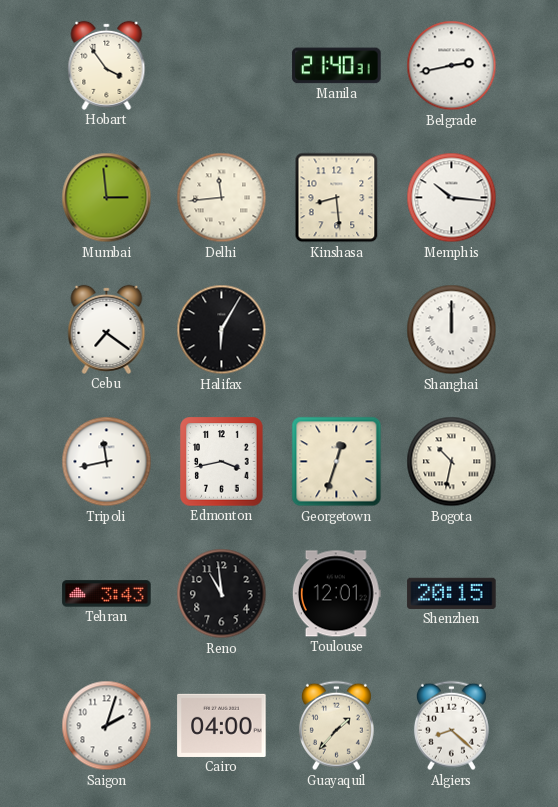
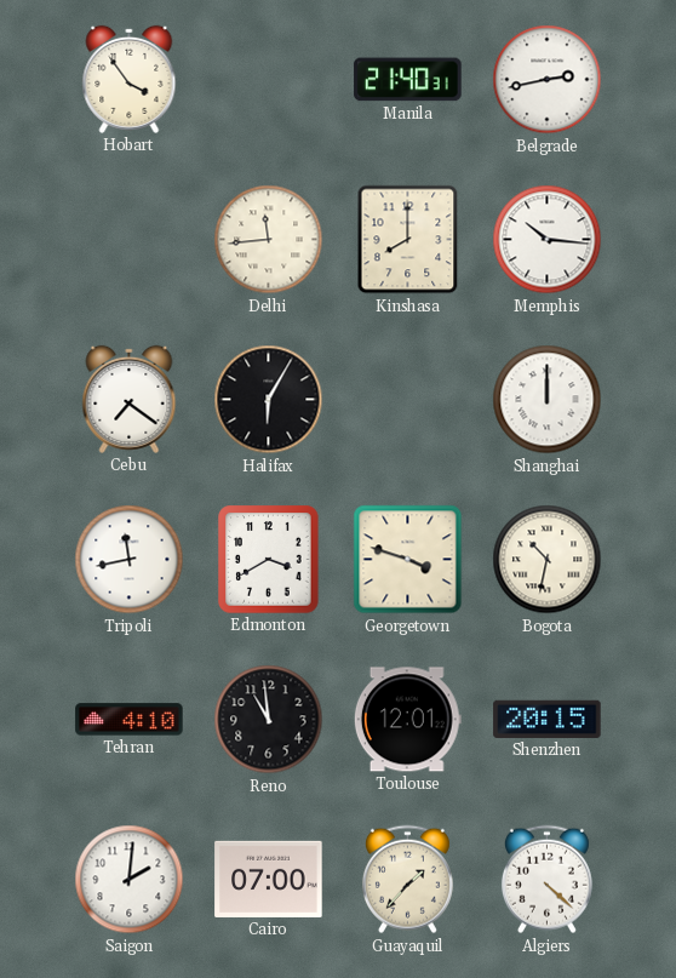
Mumbai: 2:59 -> none (107, 198)
Kinshasa: 8:29 -> 8:00 (408, 240)
Edmonton: 3:43 -> 3:40 (269, 560)
Georgetown: 12:33 -> 3:48 (408, 560)
Tehran: 3:43 -> 4:10 (130, 720)
Saigon: 2:03 -> 2:01 (130, 880)
Cairo: 04:00 -> 07:00 (269, 879)
Algiers: 8:22 -> 4:22 (546, 880)
